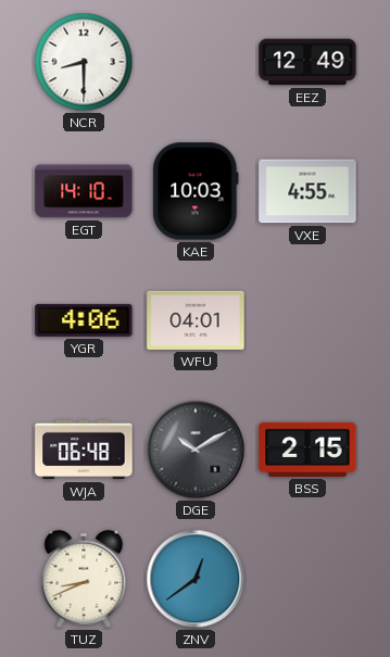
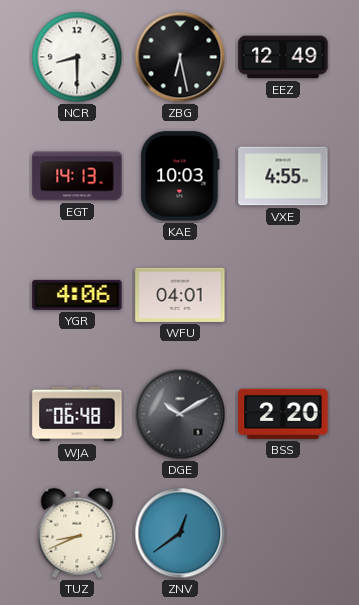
ZBG: none -> 6:28 (180, 57)
EGT: 14:10 -> 14:13 (77, 176)
BSS: 2:15 -> 2:20 (283, 414)
